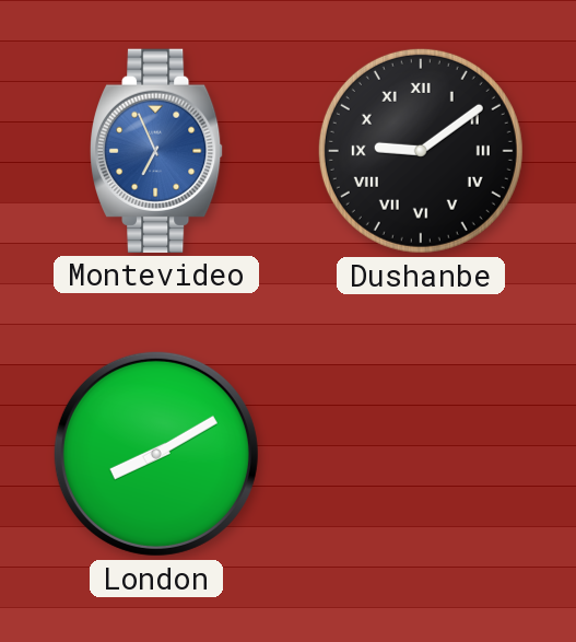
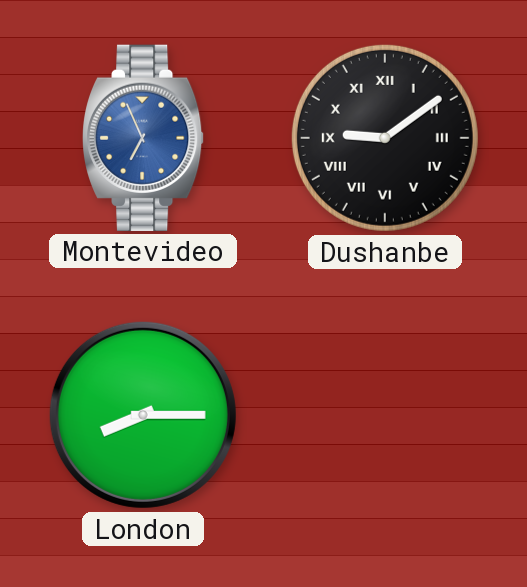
London: 8:10 -> 8:15 (143, 415)
